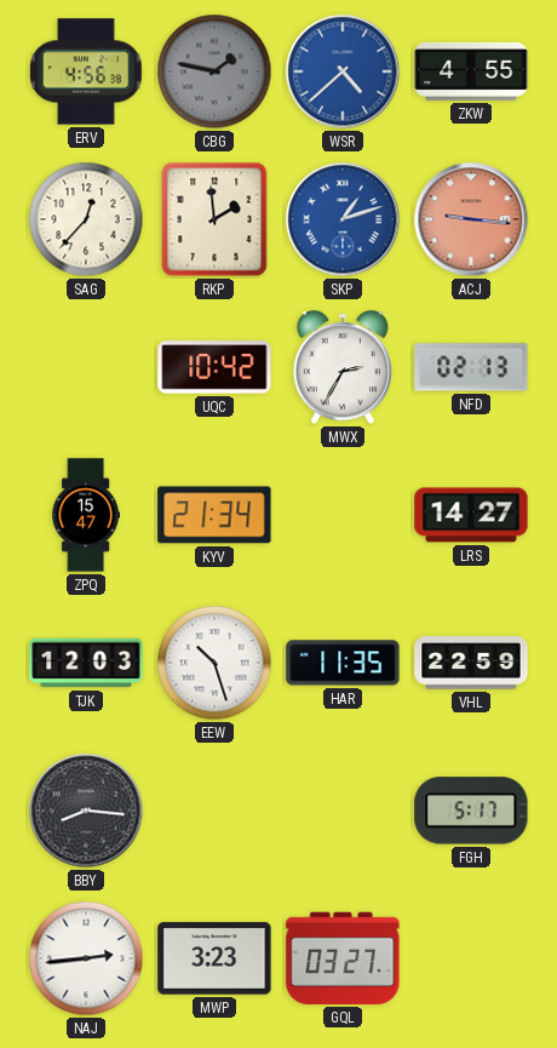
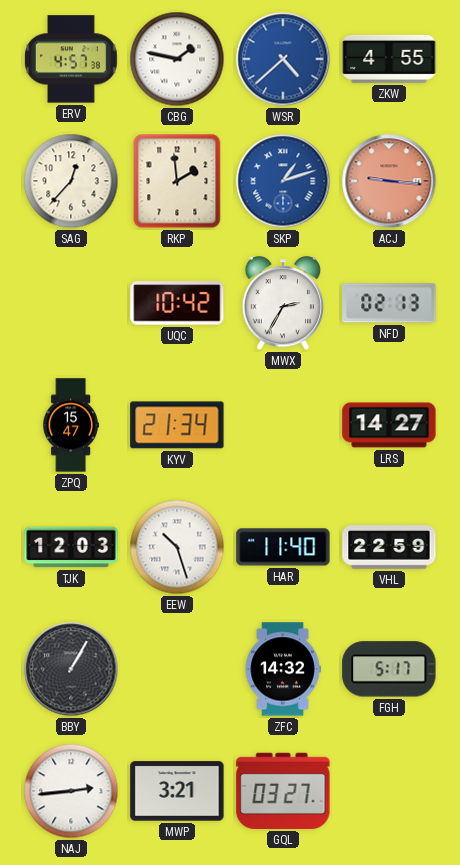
ERV: 4:56 -> 4:57 (71, 59)
CBG dial: grey -> white (177, 59)
HAR: 11:35 -> 11:40 (283, 547)
BBY: 8:16 -> 1:05 (71, 669)
ZFC: none -> 14:32 (283, 669)
MWP: 3:23 -> 3:21 (177, 791)
